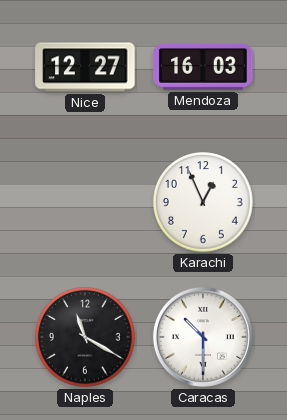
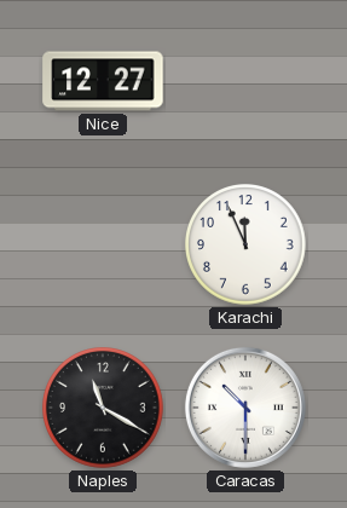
Mendoza: 16:03 -> none (203, 67)
Karachi: 12:56 -> 11:56 (245, 244)
